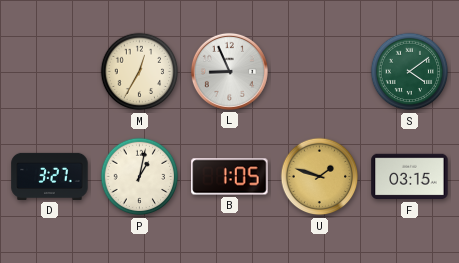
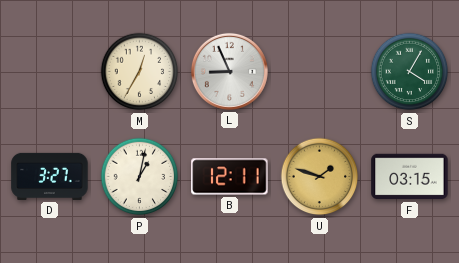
S: 4:09 -> 4:05 (410, 72)
B: 1:05 -> 12:11 (230, 177)
